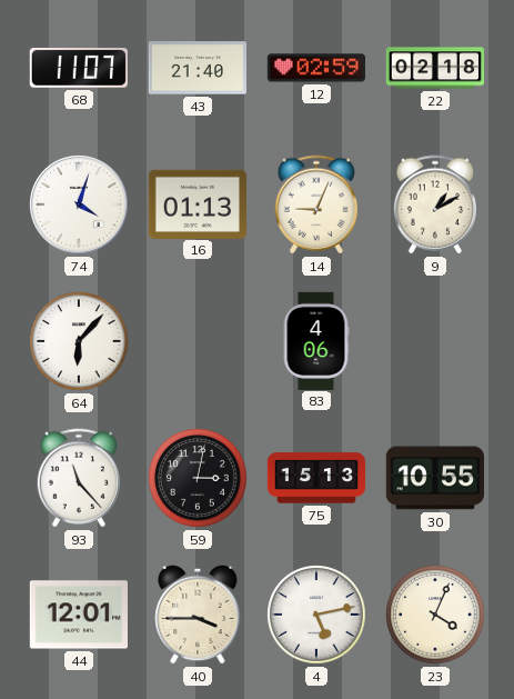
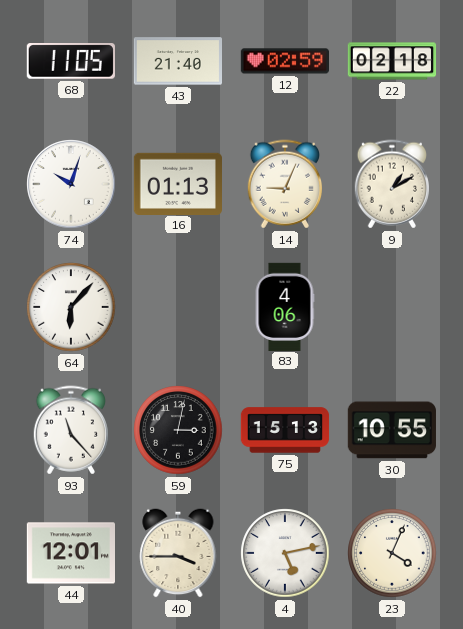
68: 11:07 -> 11:05 (71, 61)
74: 4:03 -> 10:03 (71, 184)
